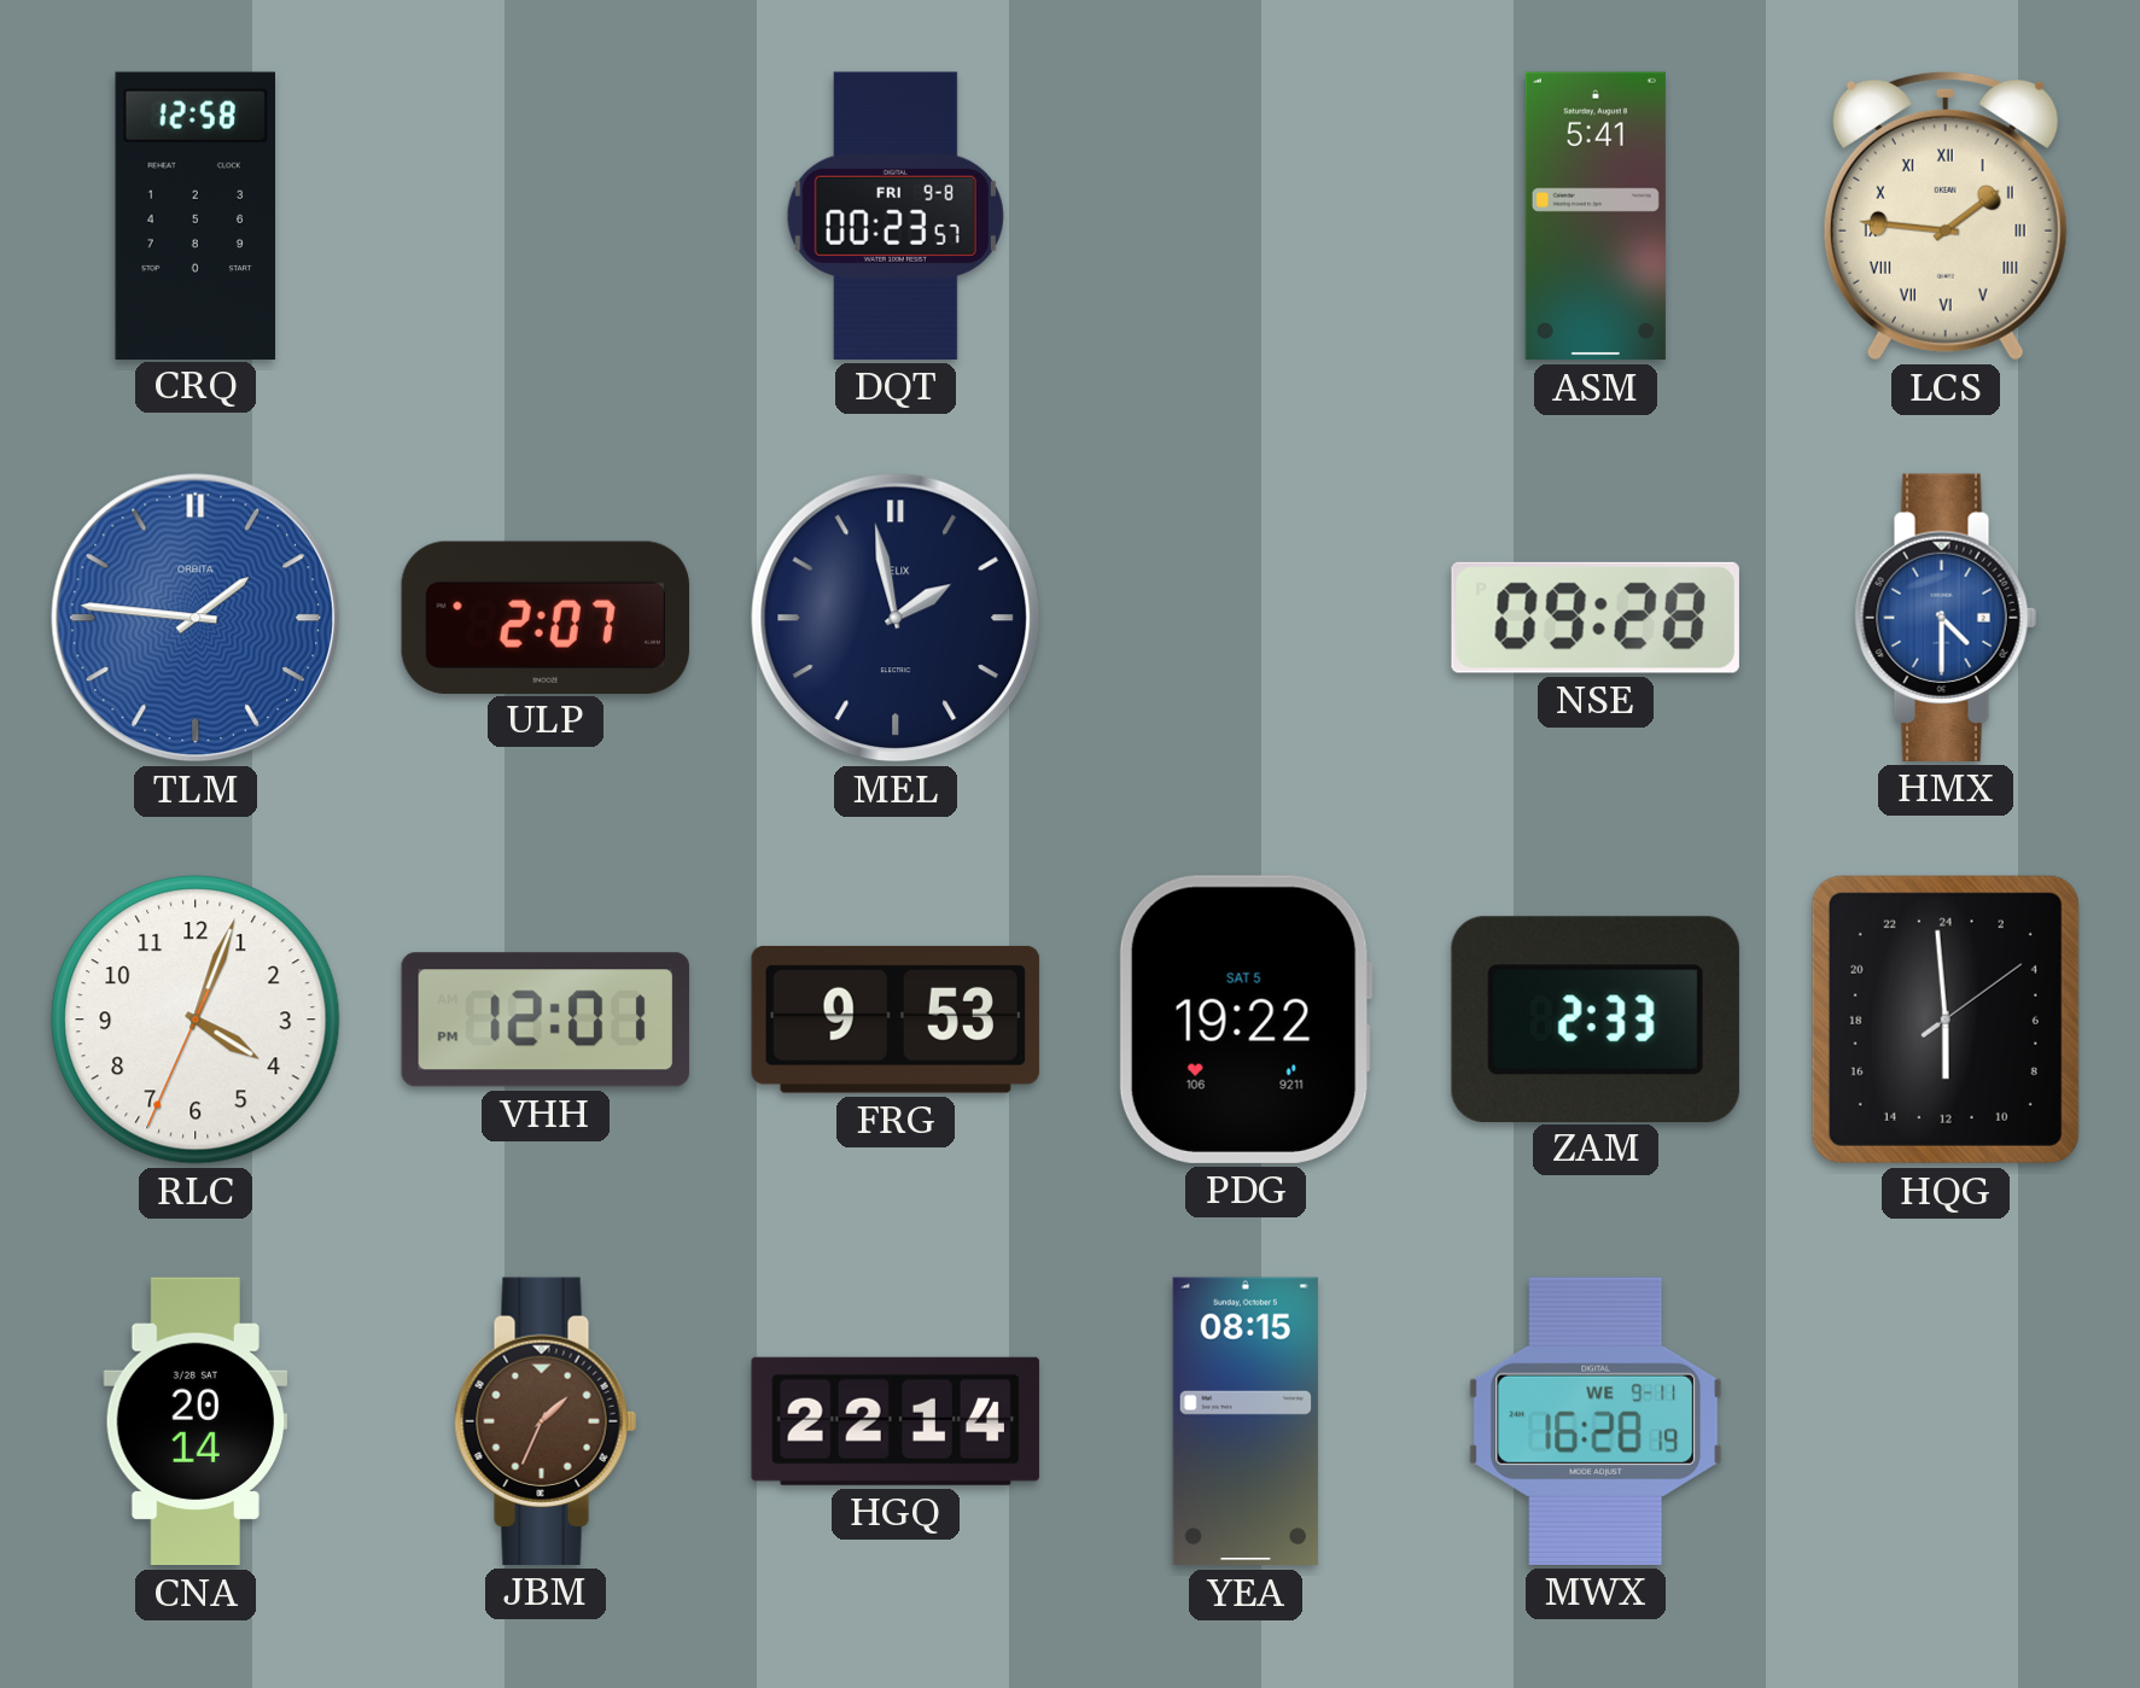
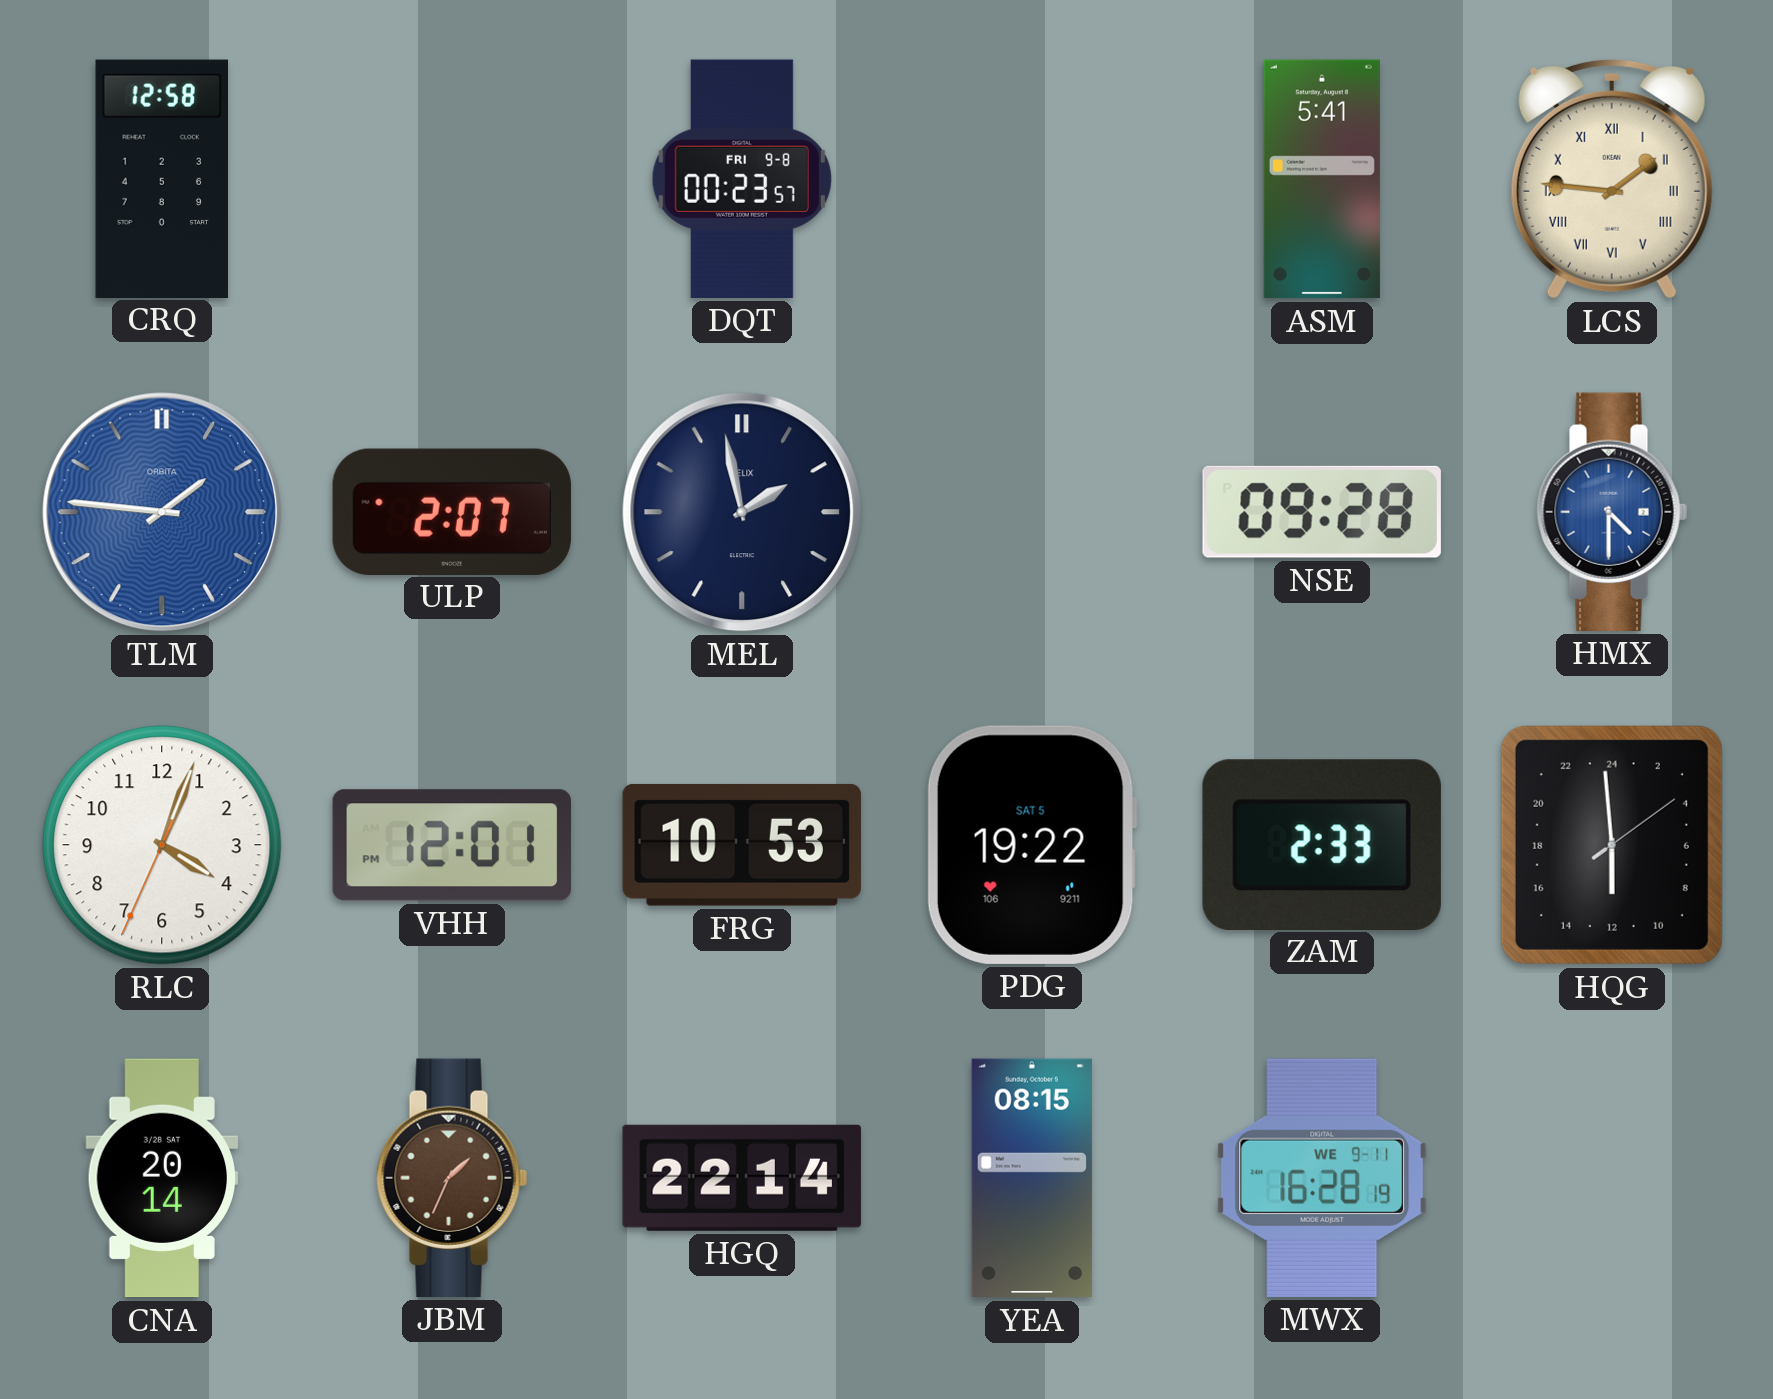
FRG: 9:53 -> 10:53 (742, 845)
